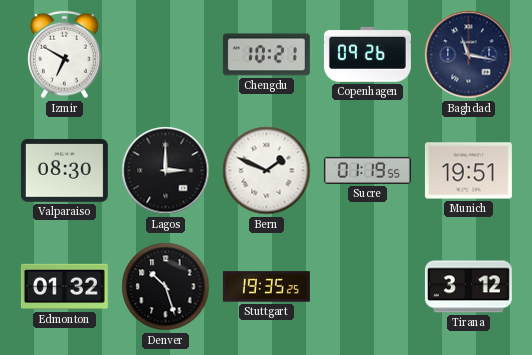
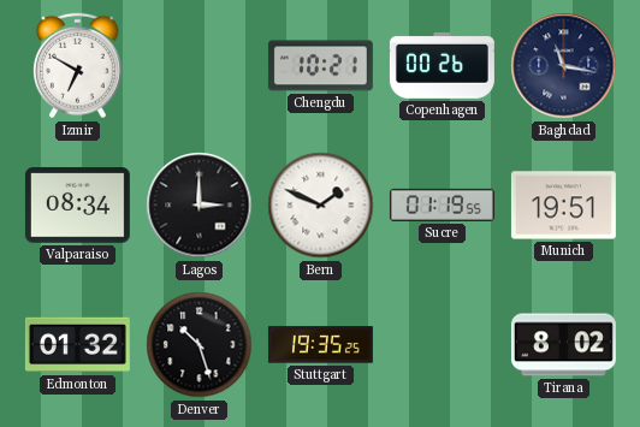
Copenhagen: 09:26 -> 00:26 (442, 66)
Valparaiso: 08:30 -> 08:34 (77, 206)
Tirana: 3:12 -> 8:02 (563, 345)
